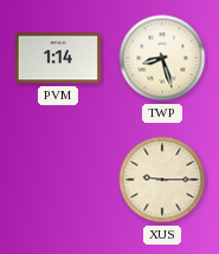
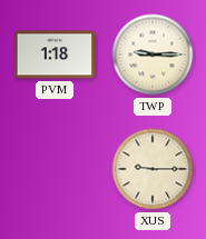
PVM: 1:14 -> 1:18 (55, 54)
TWP: 8:27 -> 9:15 (153, 54)
